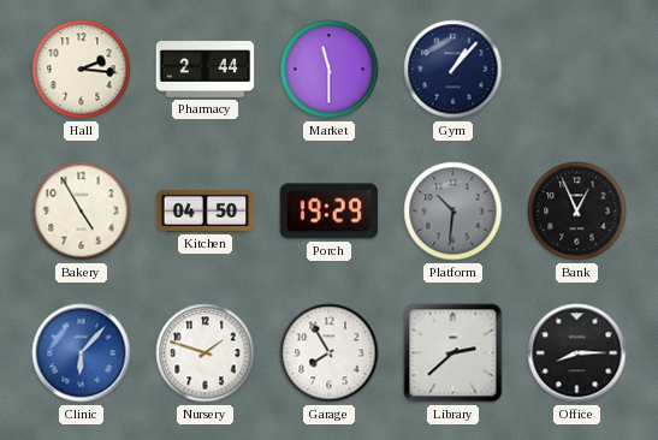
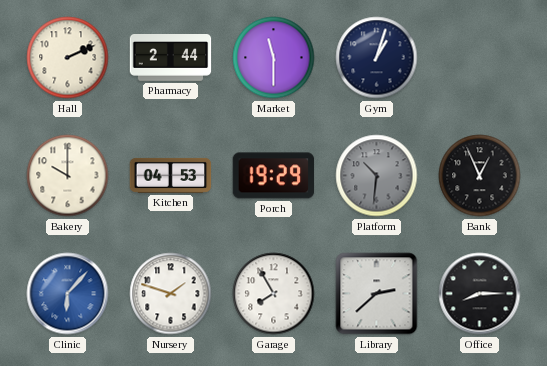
Hall: 2:16 -> 2:11 (68, 58)
Gym: 1:07 -> 1:03 (377, 58)
Bakery: 4:55 -> 10:00 (68, 176)
Kitchen: 04:50 -> 04:53 (171, 175)
